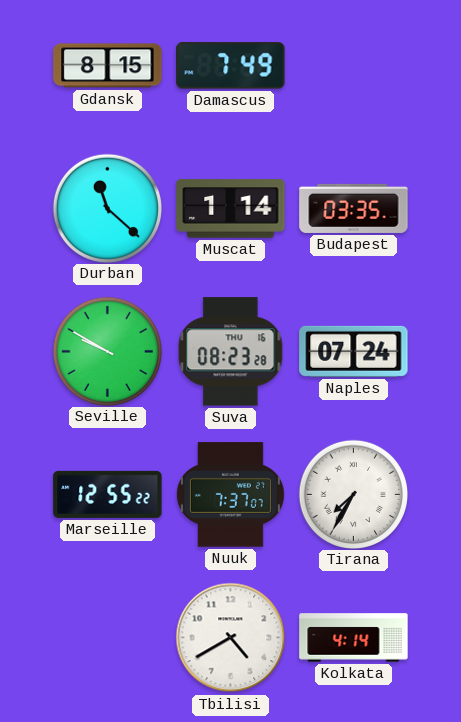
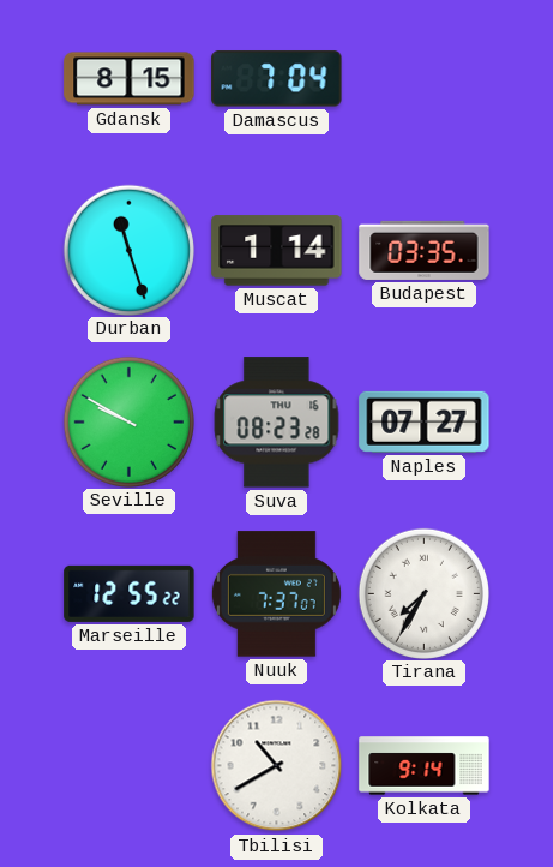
Damascus: 7:49 -> 7:04 (277, 79)
Durban: 11:22 -> 11:27 (128, 250)
Naples: 07:24 -> 07:27 (425, 421)
Tbilisi: 4:40 -> 10:40 (277, 766)
Kolkata: 4:14 -> 9:14 (425, 766)
